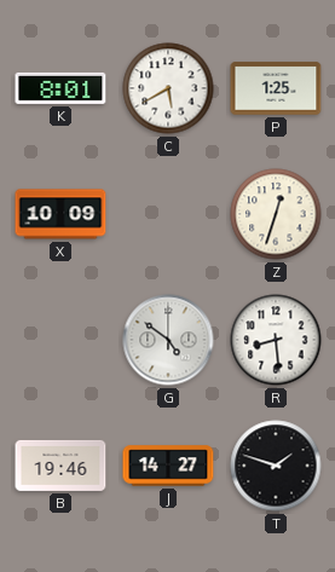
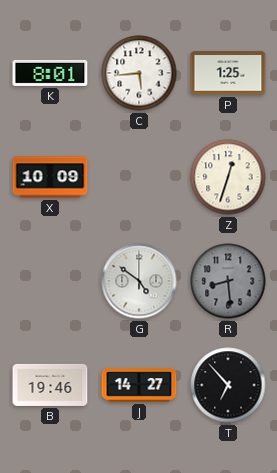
C: 5:40 -> 5:44 (139, 73)
R dial: white -> grey (228, 281)
T: 1:48 -> 6:53 (228, 385)
